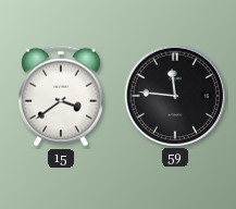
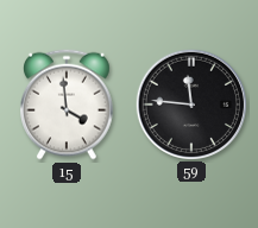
15: 3:39 -> 3:59 (68, 104)
